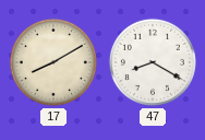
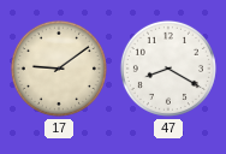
17: 8:10 -> 9:09 (59, 69)
